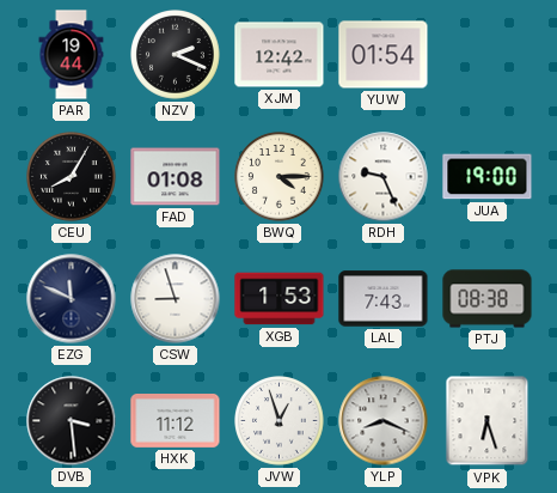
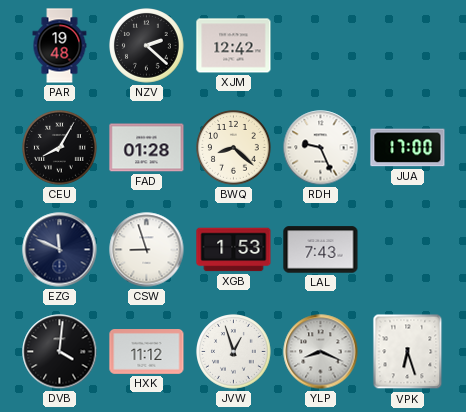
PAR: 19:44 -> 19:48 (60, 46)
NZV: 2:19 -> 2:22 (147, 46)
YUW: 01:54 -> none (384, 55)
FAD: 01:08 -> 01:28 (147, 148)
BWQ: 4:15 -> 8:22 (234, 148)
JUA: 19:00 -> 17:00 (408, 148)
PTJ: 08:38 -> none (488, 299)
DVB: 3:29 -> 4:01 (60, 352)
